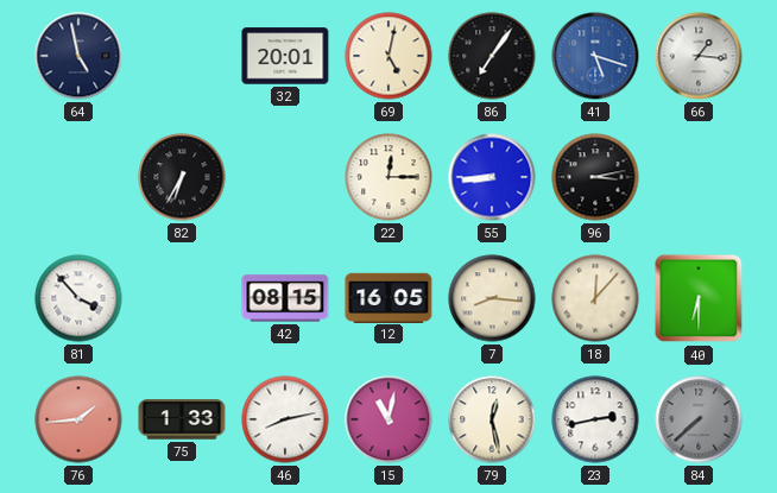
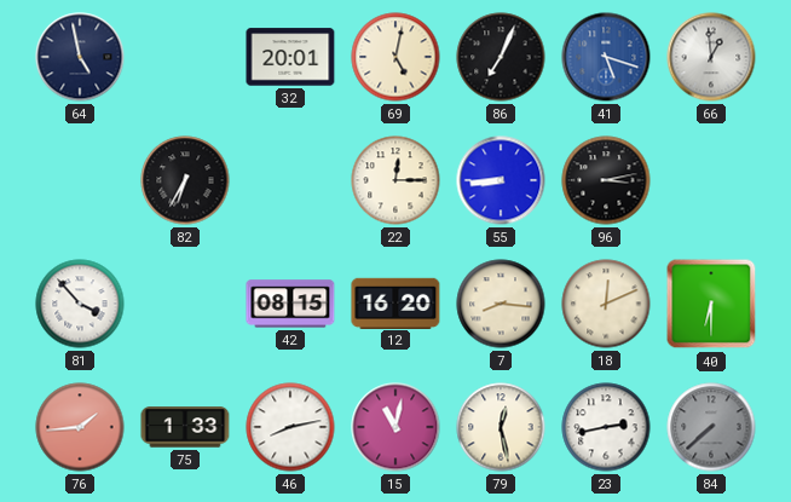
86: 7:06 -> 7:04 (501, 57)
66: 1:16 -> 12:59 (711, 57)
12: 16:05 -> 16:20 (395, 302)
18: 12:07 -> 12:11 (606, 304)
